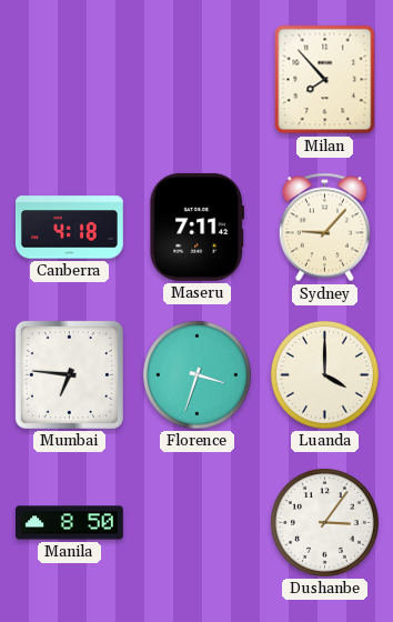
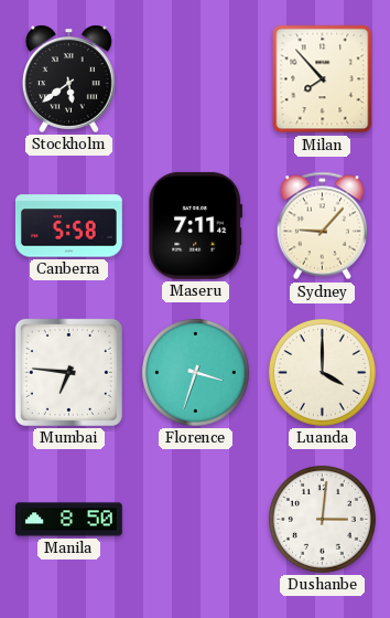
Stockholm: none -> 5:39 (68, 78)
Canberra: 4:18 -> 5:58 (68, 226)
Dushanbe: 3:06 -> 3:01 (322, 519)
